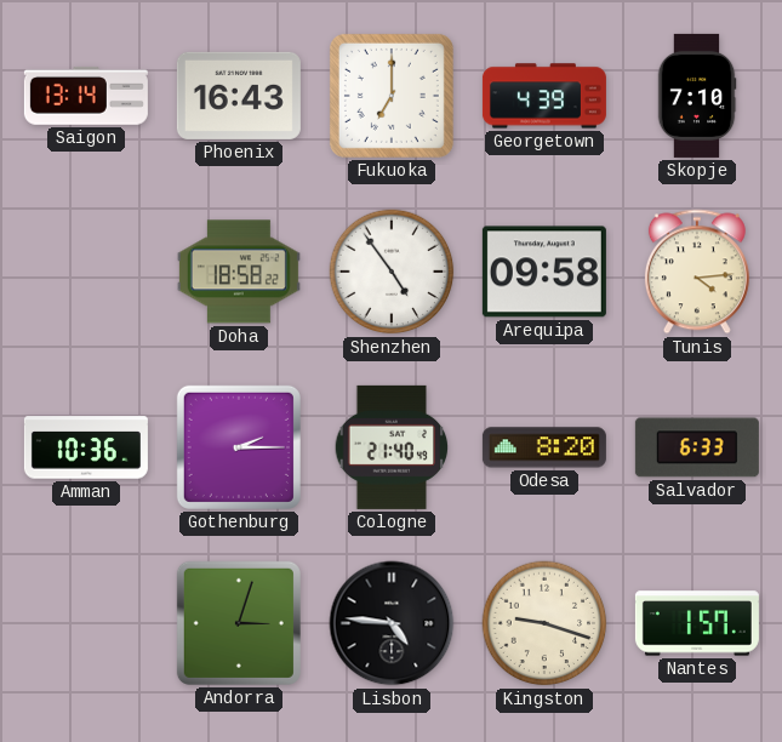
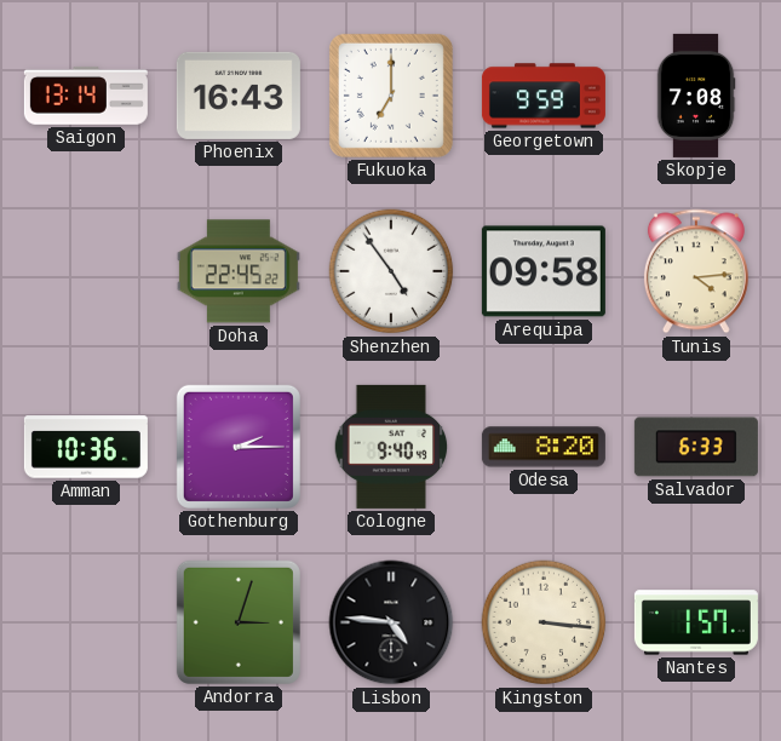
Georgetown: 4:39 -> 9:59 (544, 96)
Skopje: 7:10 -> 7:08 (696, 96)
Doha: 18:58 -> 22:45 (239, 271)
Cologne: 21:40 -> 9:40 (391, 447)
Kingston: 9:18 -> 3:16 (544, 622)
